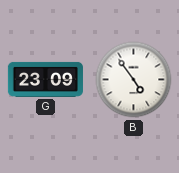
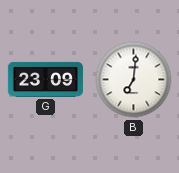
B: 4:54 -> 7:01 (134, 80)
